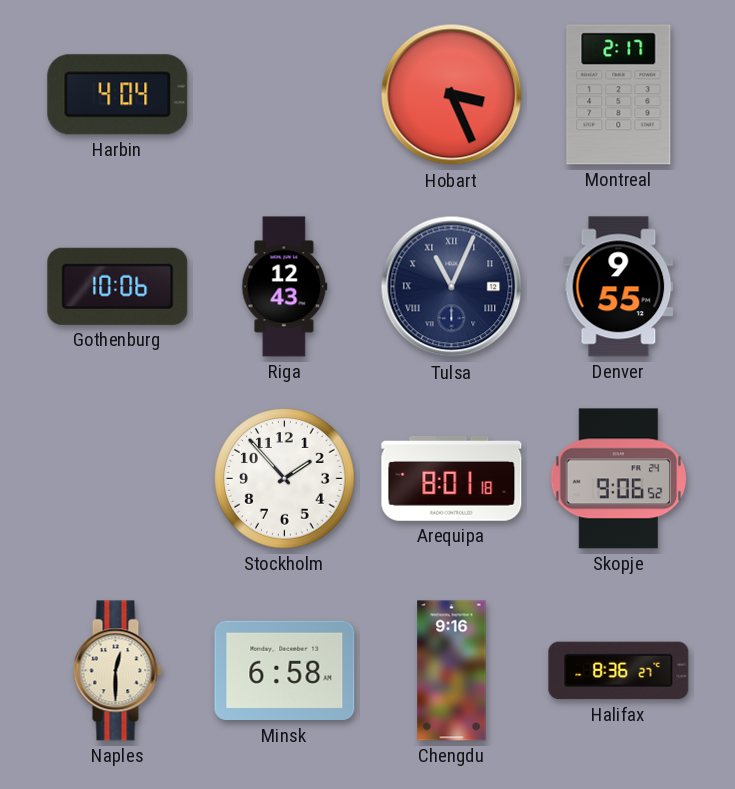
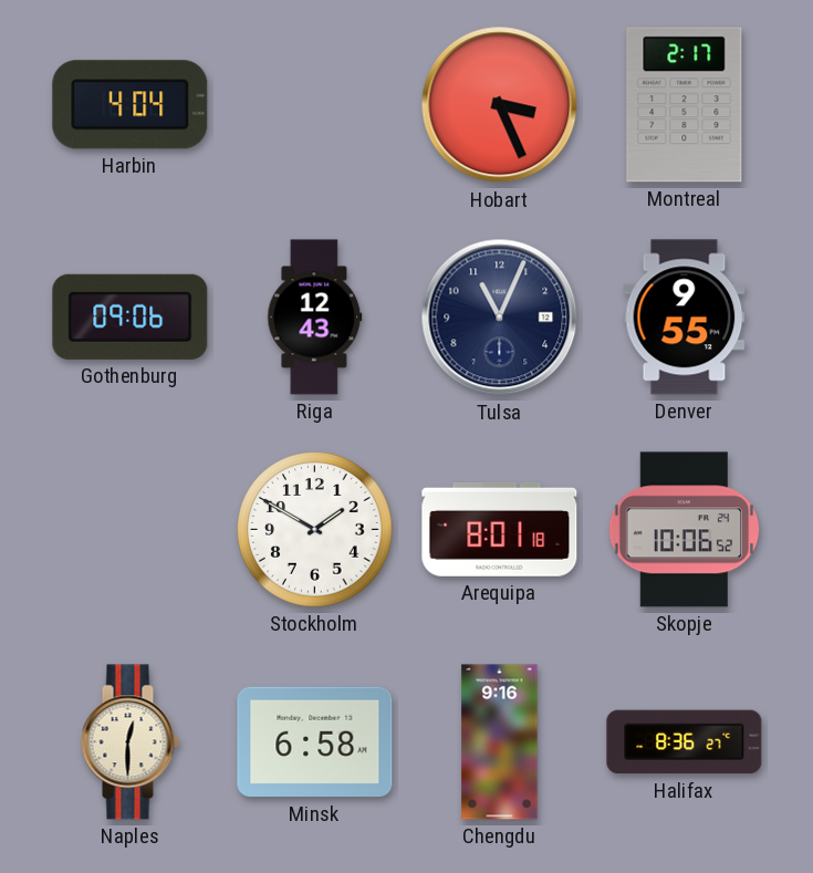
Gothenburg: 10:06 -> 09:06 (131, 316)
Tulsa numerals: Roman -> Arabic (500, 318)
Stockholm: 1:53 -> 1:50 (315, 530)
Skopje: 9:06 -> 10:06 (685, 530)
